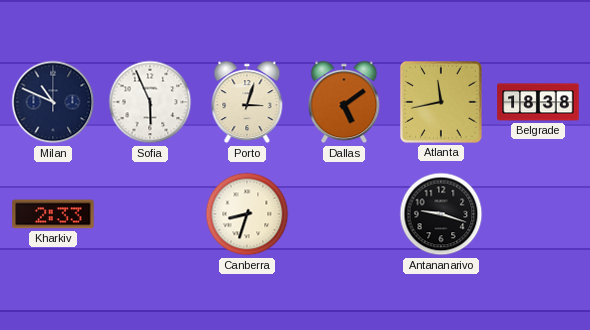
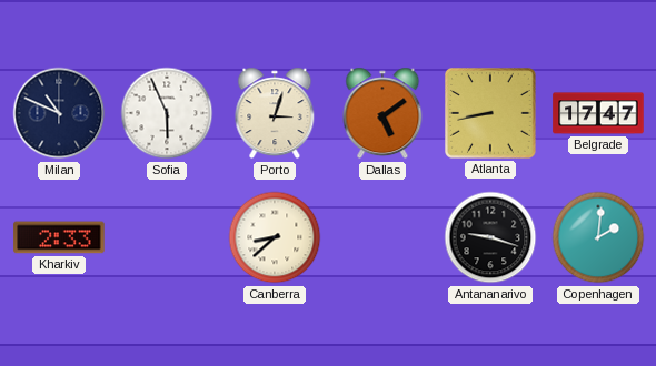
Atlanta: 11:43 -> 8:43 (491, 114)
Belgrade: 18:38 -> 17:47 (598, 113)
Canberra: 8:33 -> 8:38 (275, 237)
Copenhagen: none -> 2:01 (598, 237)
